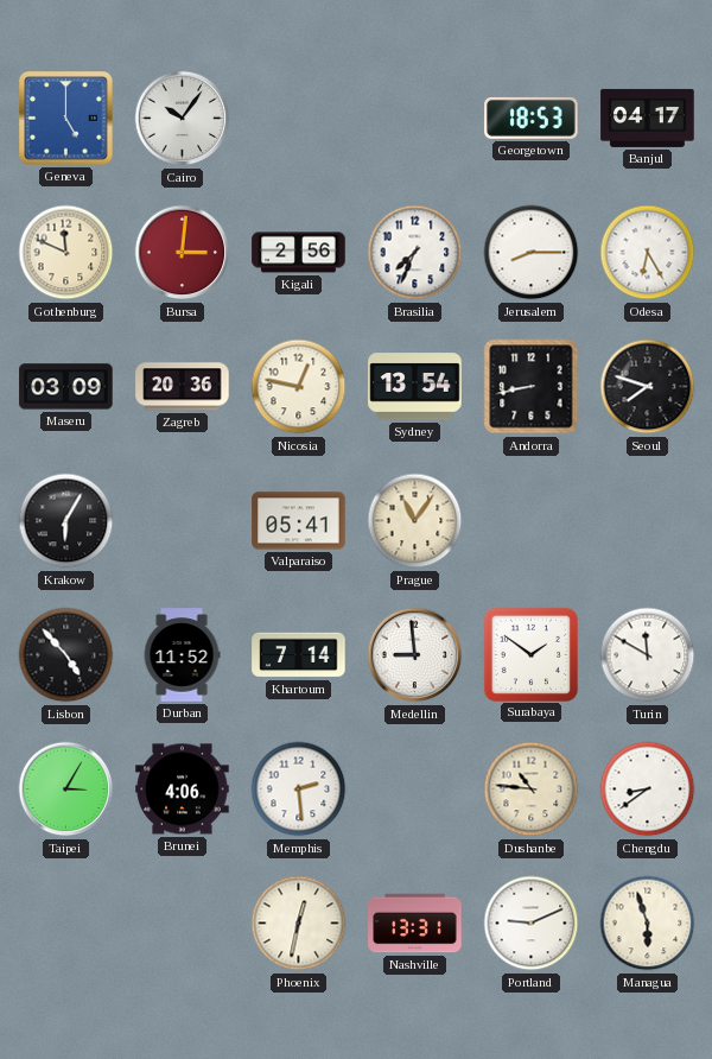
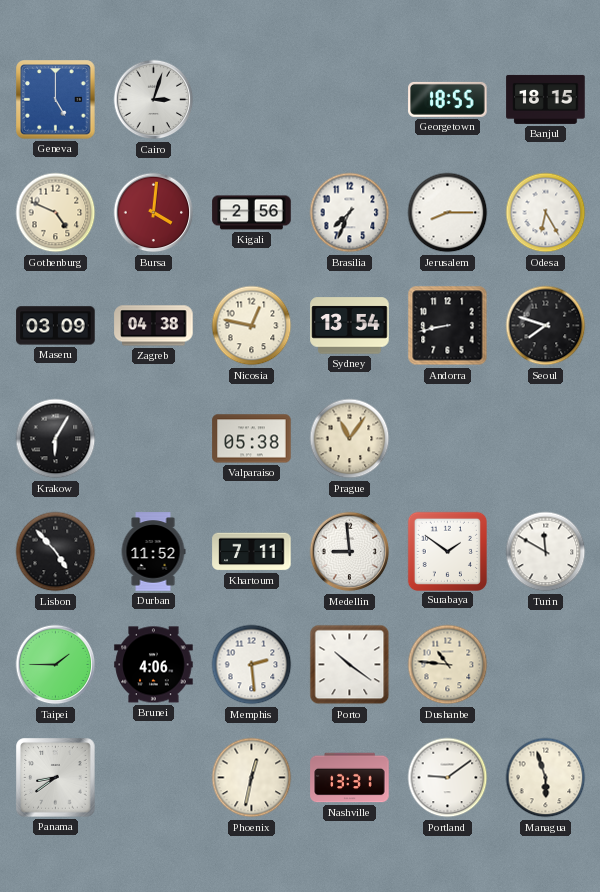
Cairo: 10:06 -> 3:03 (154, 100)
Georgetown: 18:53 -> 18:55 (448, 99)
Banjul: 04:17 -> 18:15 (546, 99)
Gothenburg: 11:49 -> 4:49 (56, 213)
Bursa: 3:01 -> 4:01 (154, 213)
Zagreb: 20:36 -> 04:38 (154, 326)
Valparaiso: 05:41 -> 05:38 (252, 439)
Khartoum: 7:14 -> 7:11 (252, 552)
Taipei: 3:05 -> 1:45 (56, 665)
Porto: none -> 10:21 (350, 665)
Chengdu: 8:39 -> none (648, 790)
Panama: none -> 8:39 (56, 778)
Portland: 9:11 -> 9:09 (448, 778)
